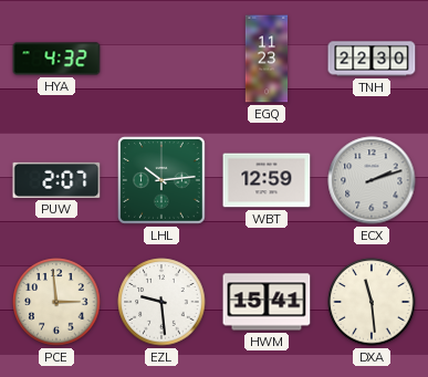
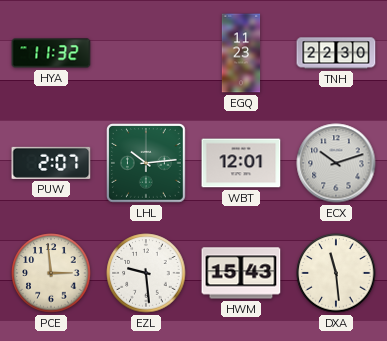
HYA: 4:32 -> 11:32 (51, 53)
WBT: 12:59 -> 12:01 (241, 163)
ECX: 2:12 -> 10:12 (336, 163)
HWM: 15:41 -> 15:43 (241, 273)
